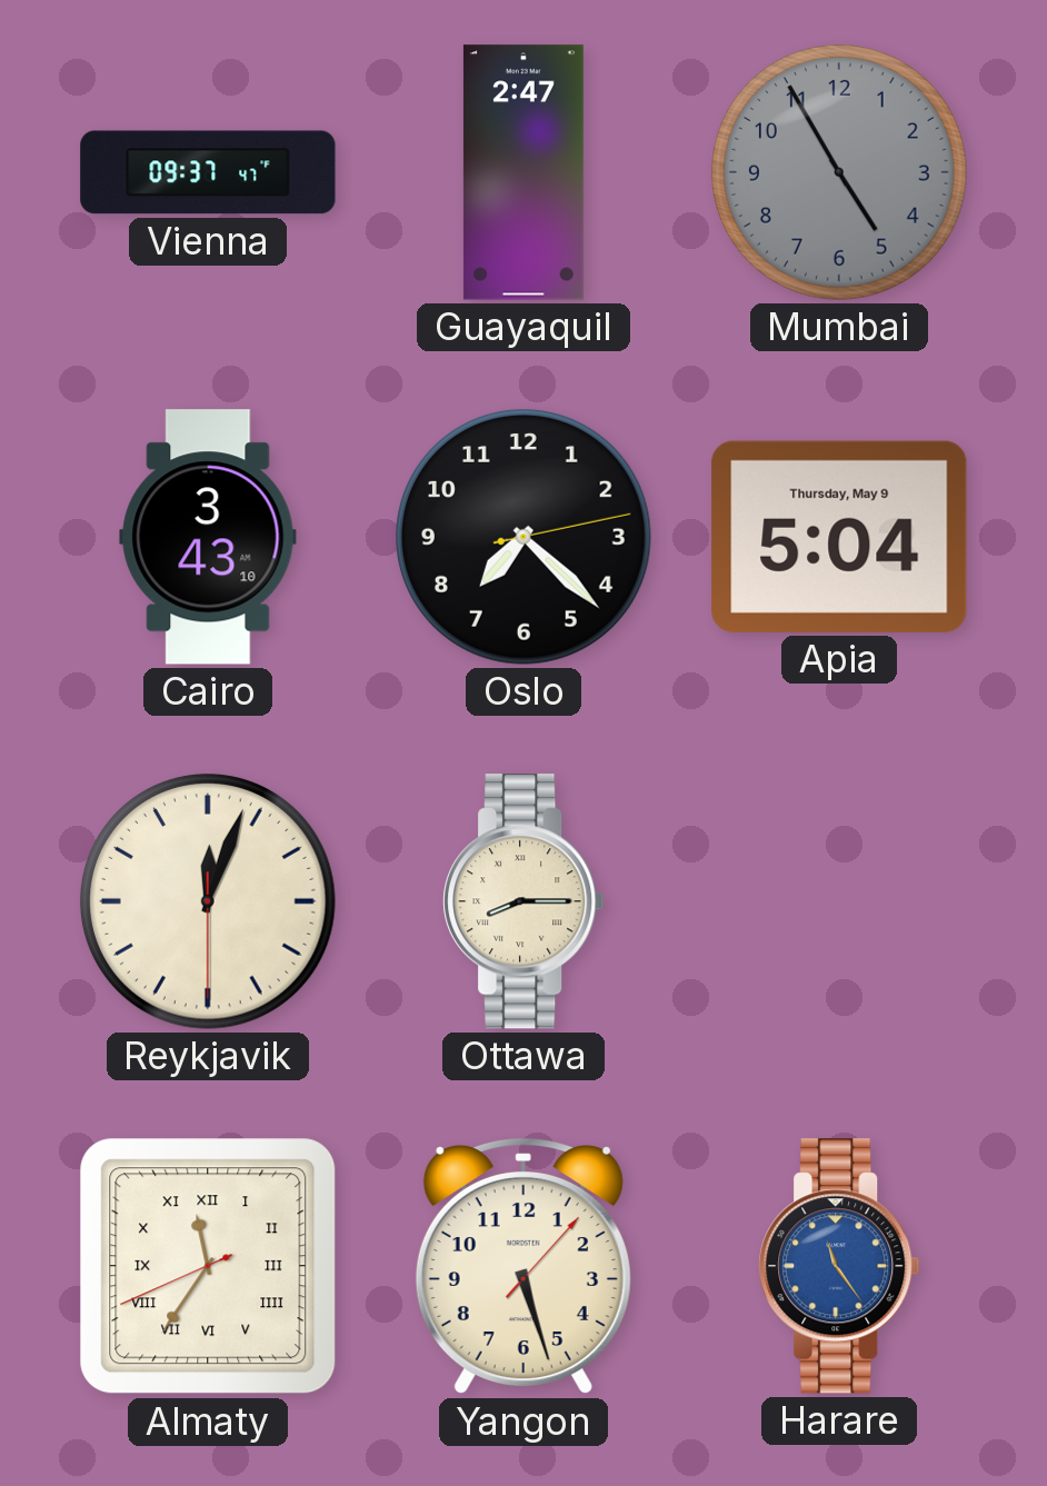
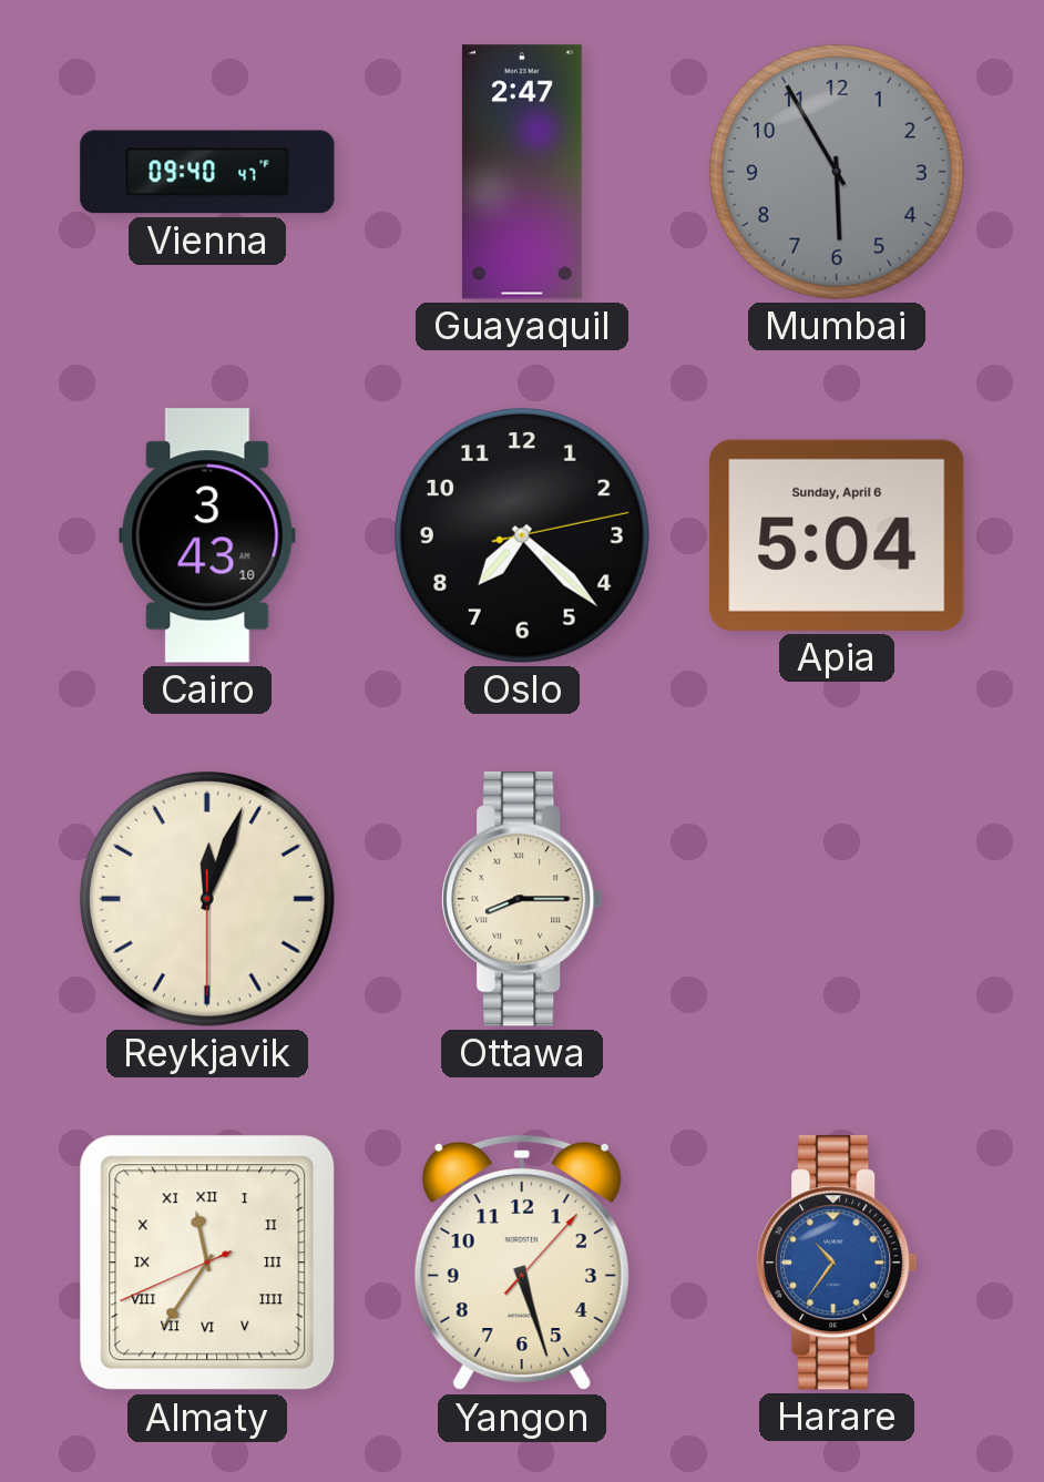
Vienna: 09:37 -> 09:40 (207, 172)
Mumbai: 4:55 -> 5:55 (837, 172)
Apia date: Thursday, May 9 -> Sunday, April 6 (837, 535)
Harare: 11:24 -> 10:36 (837, 1263)
